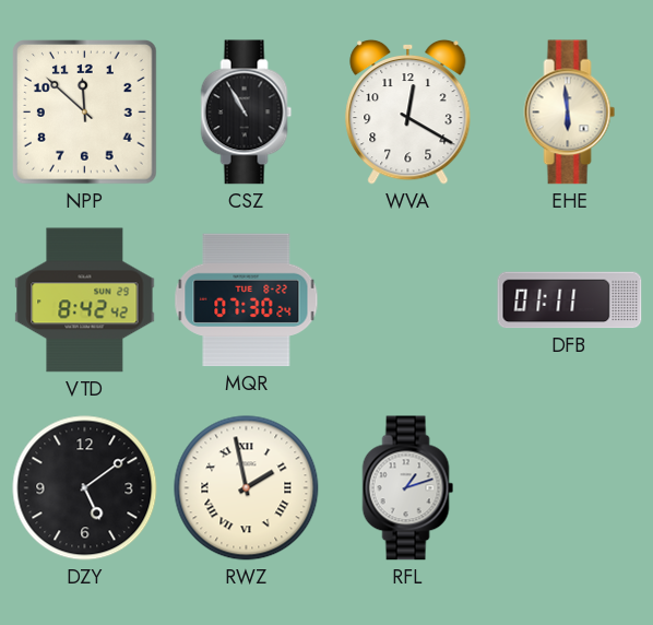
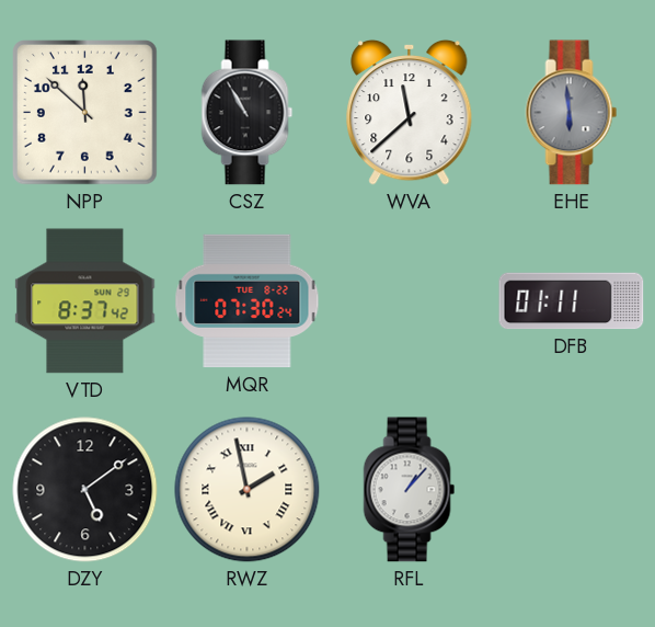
WVA: 12:20 -> 11:38 (410, 112)
EHE dial: cream -> grey (572, 113)
VTD: 8:42 -> 8:37 (85, 301)
RFL: 1:12 -> 1:07 (410, 490)
